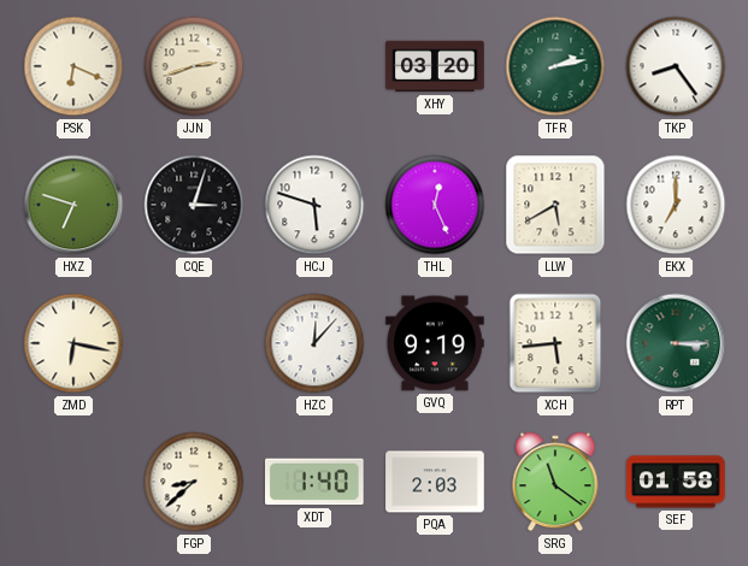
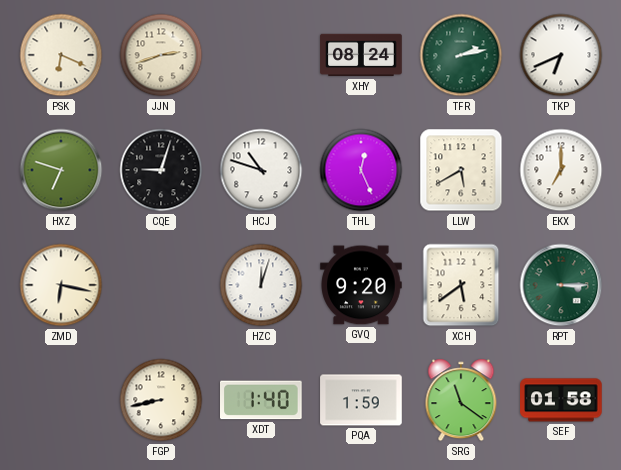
XHY: 03:20 -> 08:24 (361, 55)
TKP: 8:24 -> 6:41 (561, 55)
CQE: 3:03 -> 9:03 (161, 170)
HCJ: 5:48 -> 10:48 (261, 170)
HZC: 12:07 -> 12:03 (261, 285)
GVQ: 9:19 -> 9:20 (361, 285)
XCH: 5:44 -> 5:39 (461, 285)
FGP: 8:38 -> 8:43 (161, 400)
PQA: 2:03 -> 1:59 (361, 400)
